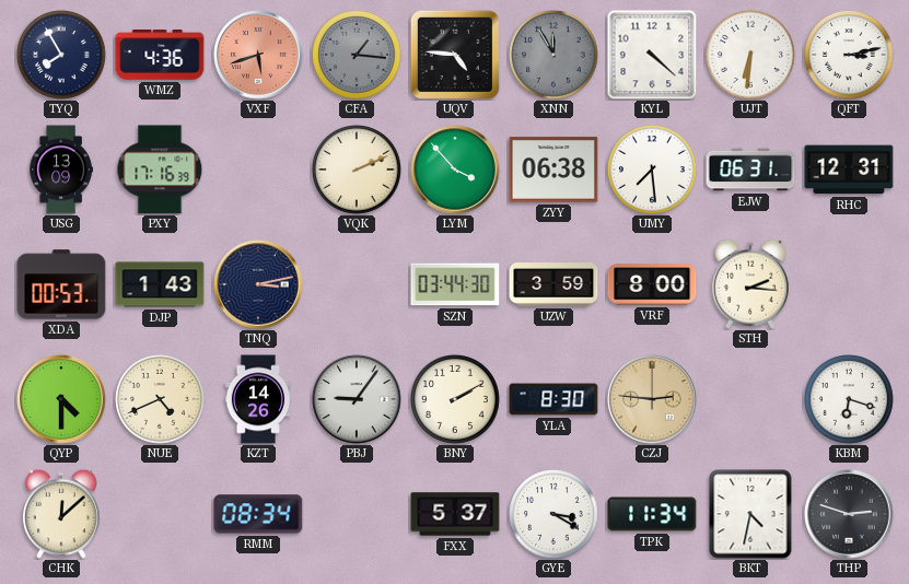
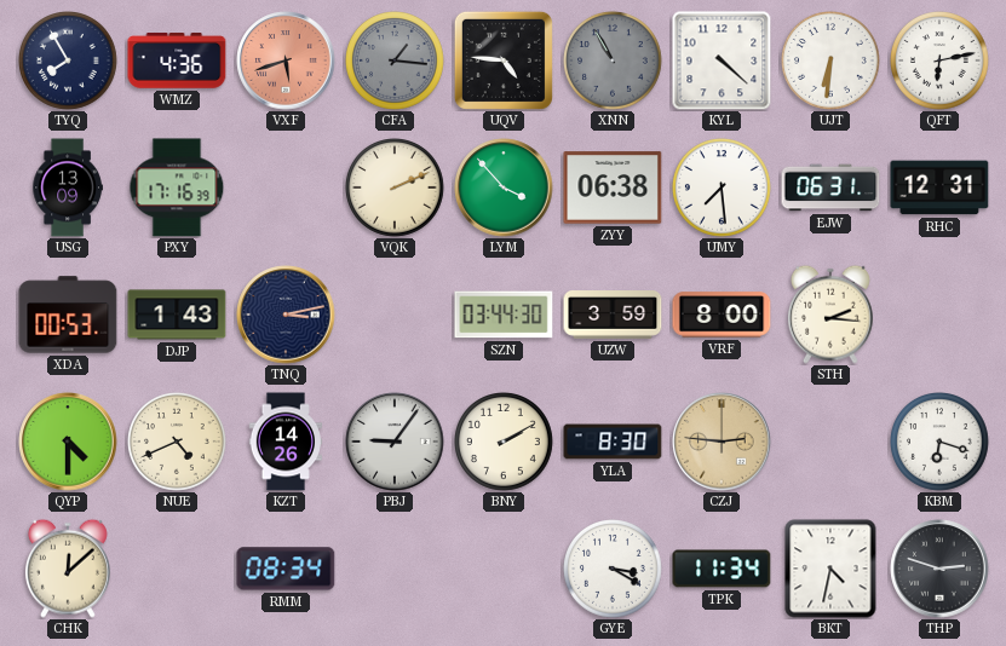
XNN: 11:55 -> 10:55 (614, 62)
QFT: 3:13 -> 6:13 (941, 62)
FXX: 5:37 -> none (455, 514)
